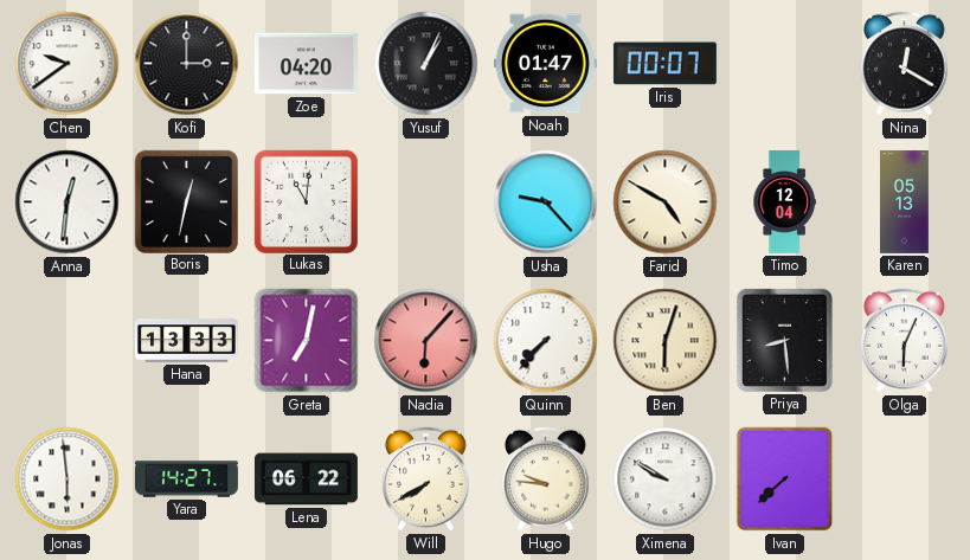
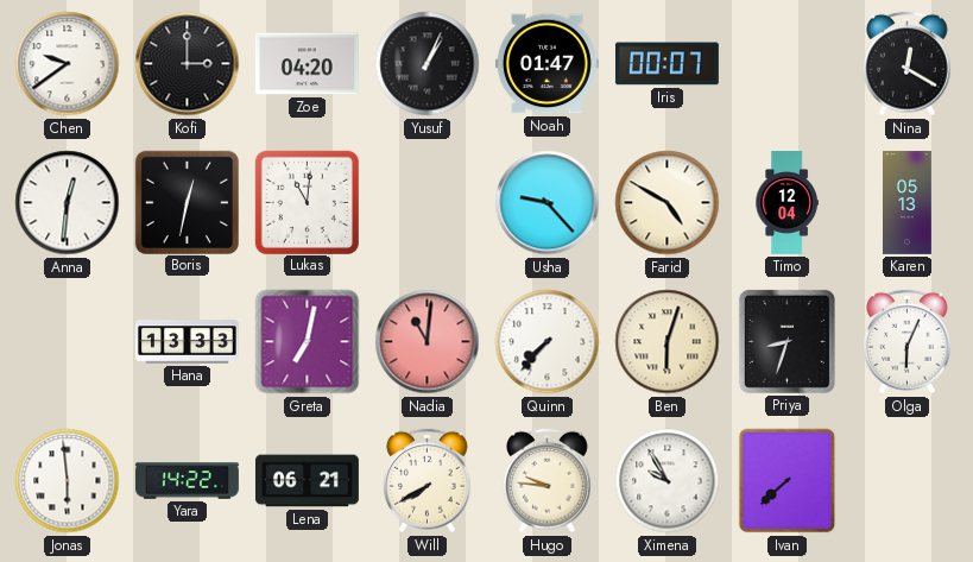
Nadia: 6:07 -> 11:01 (428, 342)
Priya: 8:29 -> 8:33 (786, 341)
Yara: 14:27 -> 14:22 (187, 481)
Lena: 06:22 -> 06:21 (307, 481)
Ximena: 9:50 -> 9:55 (668, 481)
